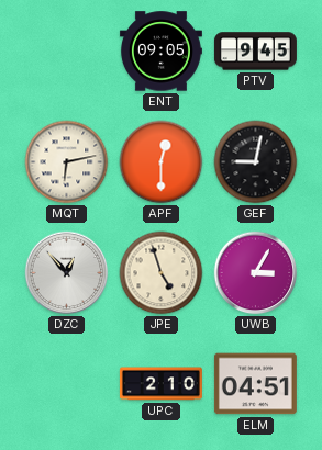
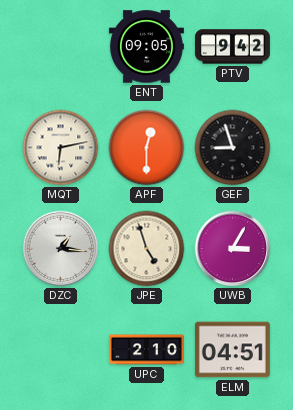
PTV: 9:45 -> 9:42 (232, 47)
GEF: 9:02 -> 8:57 (233, 148)
DZC: 12:53 -> 1:16 (61, 249)
